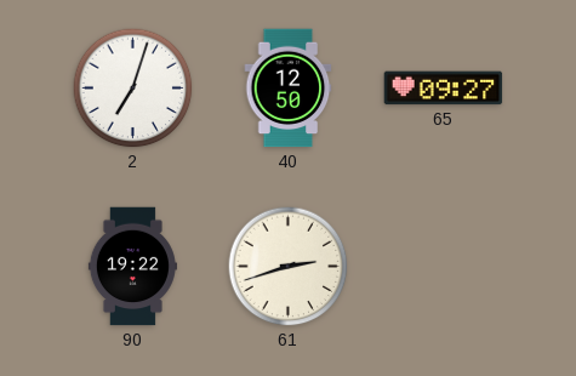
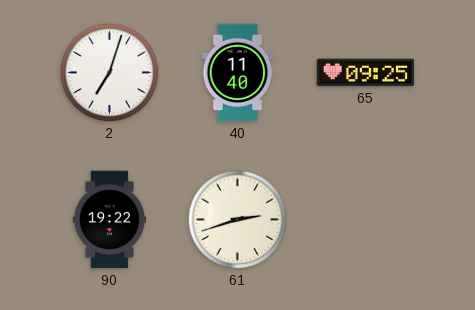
40: 12:50 -> 11:40 (238, 73)
65: 09:27 -> 09:25 (366, 73)
